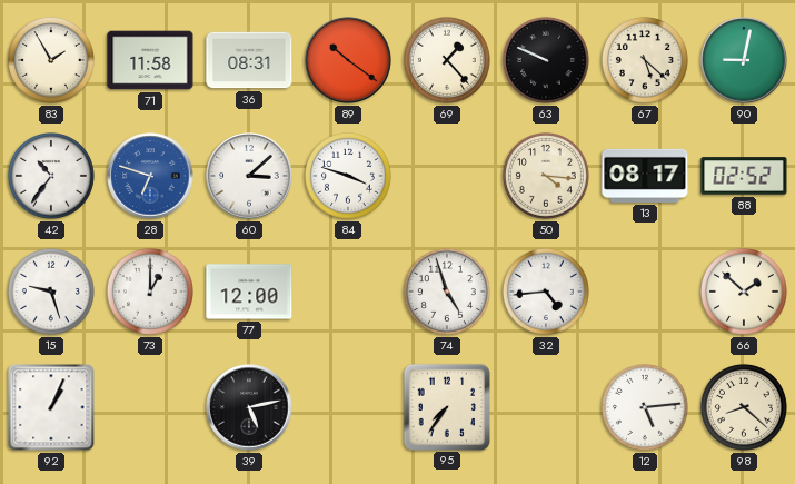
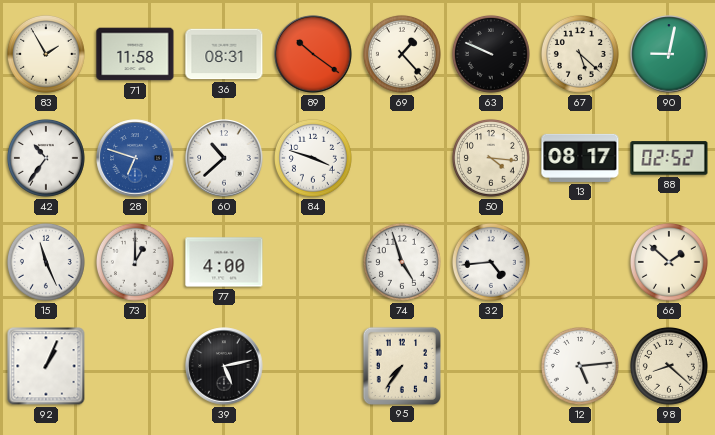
60: 3:08 -> 10:38 (224, 158)
15: 9:27 -> 11:26 (46, 262)
77: 12:00 -> 4:00 (224, 262)
